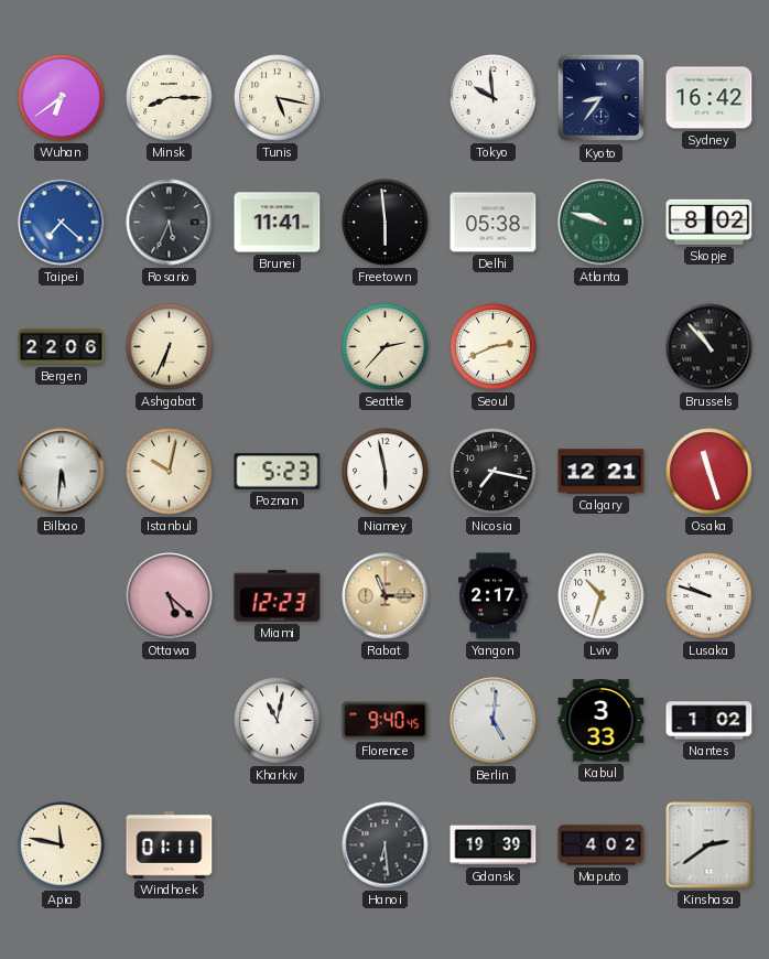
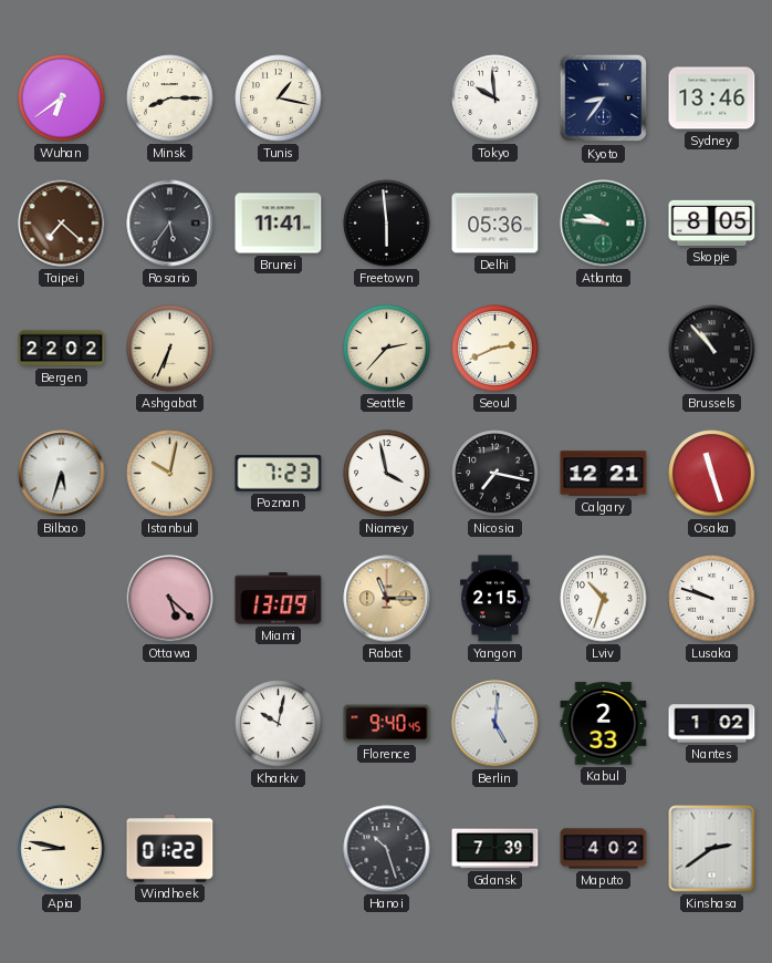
Tunis: 5:17 -> 1:17 (279, 99)
Sydney: 16:42 -> 13:46 (712, 99)
Taipei dial: blue -> brown (62, 224)
Rosario: 5:34 -> 5:36 (170, 224)
Delhi: 05:38 -> 05:36 (495, 224)
Atlanta: 9:48 -> 9:46 (604, 224)
Skopje: 8:02 -> 8:05 (712, 222)
Bergen: 22:06 -> 22:02 (62, 349)
Bilbao: 5:31 -> 5:33 (62, 474)
Poznan: 5:23 -> 7:23 (279, 474)
Niamey: 5:58 -> 3:58 (387, 474)
Miami: 12:23 -> 13:09 (279, 599)
Yangon: 2:17 -> 2:15 (495, 599)
Kharkiv: 11:02 -> 10:02 (279, 724)
Kabul: 3:33 -> 2:33 (604, 724)
Apia: 11:47 -> 8:47 (62, 849)
Windhoek: 01:11 -> 01:22 (170, 849)
Hanoi: 6:29 -> 10:27 (387, 849)
Gdansk: 19:39 -> 7:39 (495, 849)
